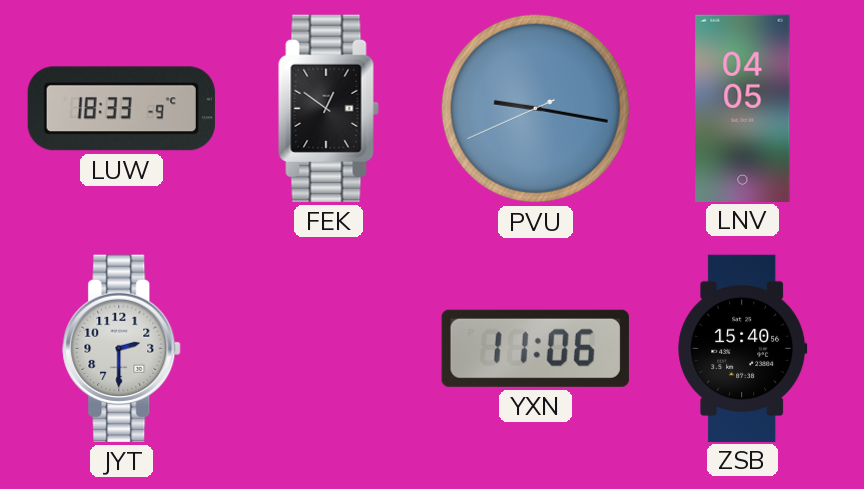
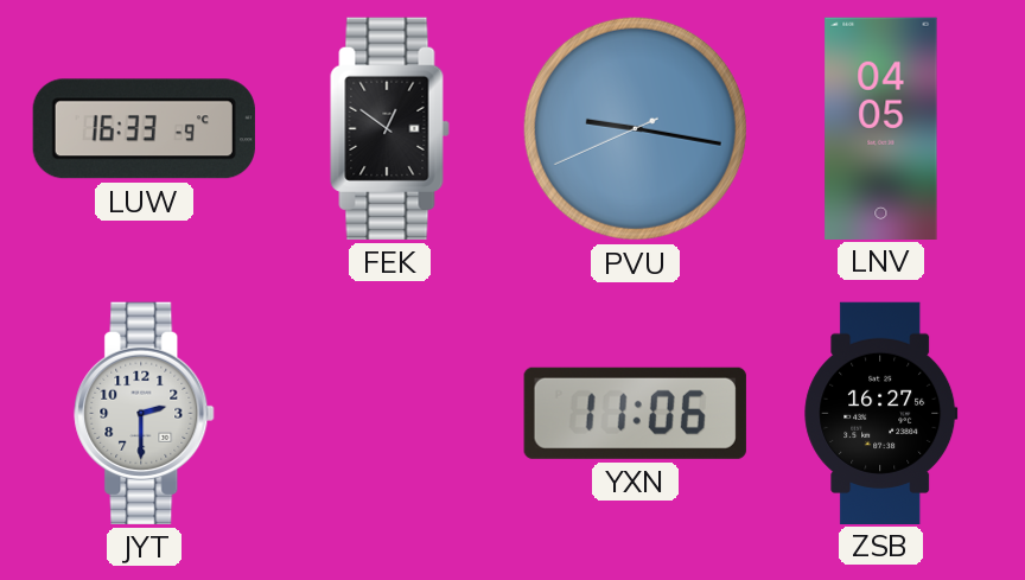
LUW: 18:33 -> 16:33 (144, 129)
ZSB: 15:40 -> 16:27 (881, 413)
